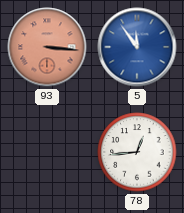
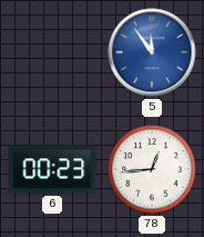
93: 3:16 -> none (47, 47)
6: none -> 00:23 (52, 169)
